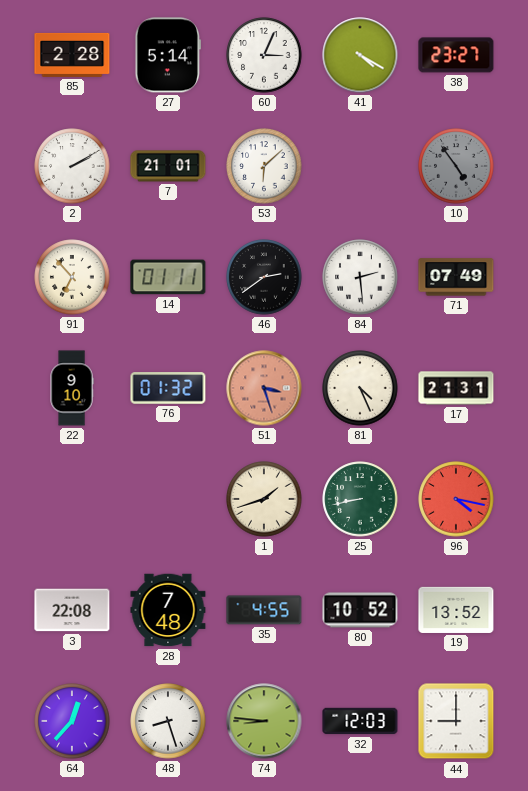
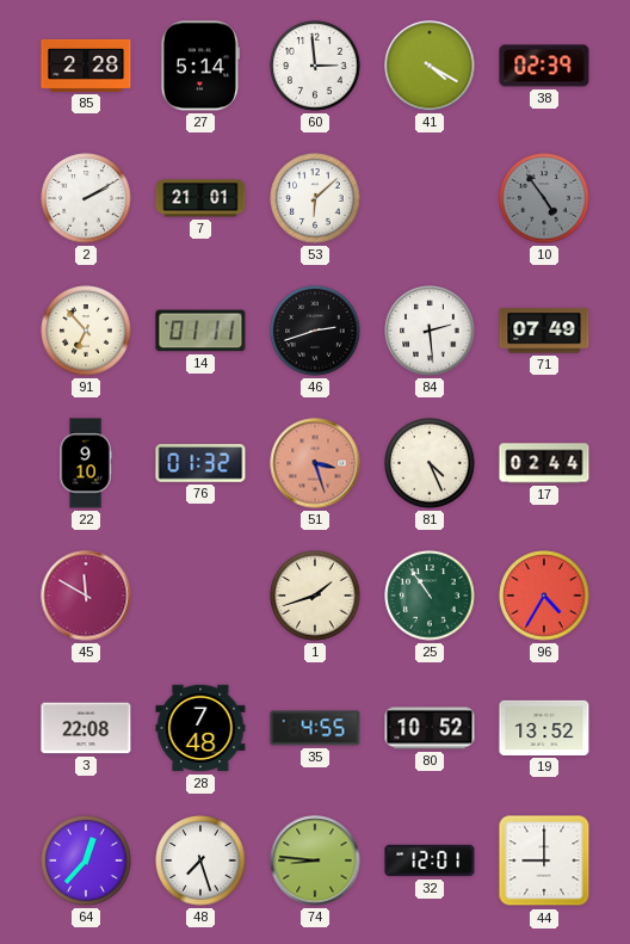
60: 3:04 -> 2:59 (315, 66)
38: 23:27 -> 02:39 (544, 66)
46: 2:39 -> 2:42 (315, 331)
17: 21:31 -> 02:44 (544, 463)
45: none -> 11:50 (86, 596)
25: 8:43 -> 10:54 (430, 596)
96: 4:17 -> 4:35 (544, 596)
48: 8:27 -> 7:27 (200, 860)
32: 12:03 -> 12:01 (430, 860)
